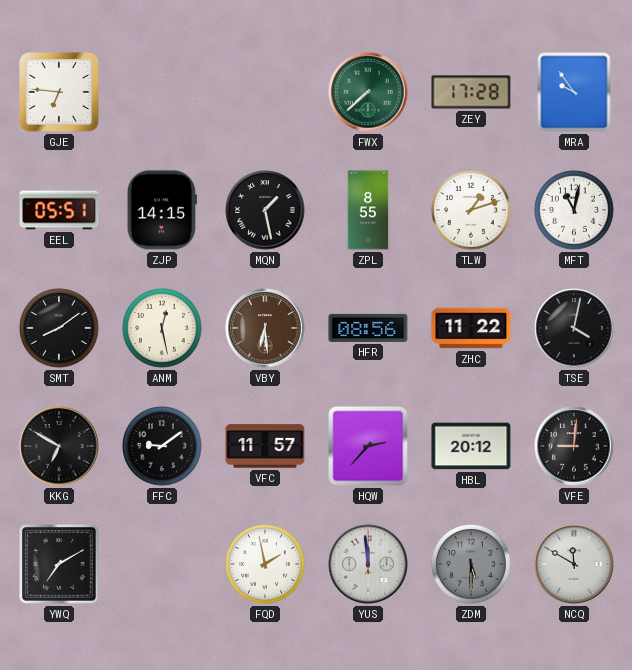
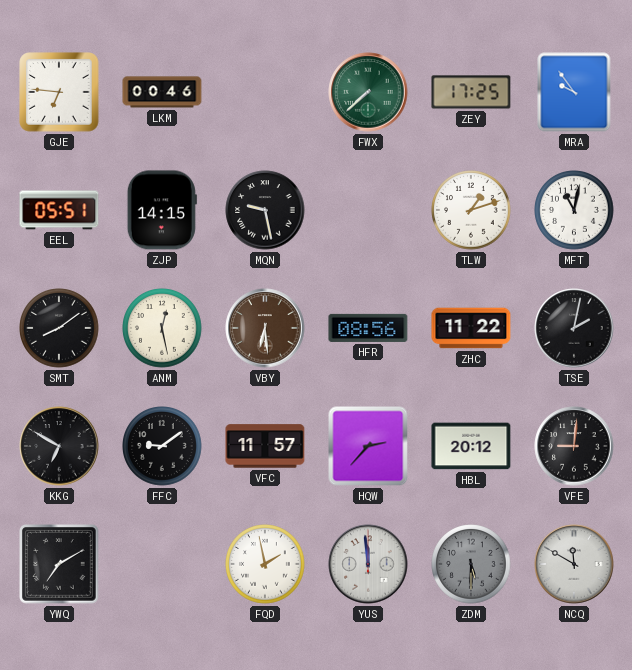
LKM: none -> 00:46 (162, 92)
ZEY: 17:28 -> 17:25 (471, 92)
MQN: 1:28 -> 9:28 (265, 210)
ZPL: 8:55 -> none (368, 210)
TSE: 4:02 -> 2:02 (574, 328)
